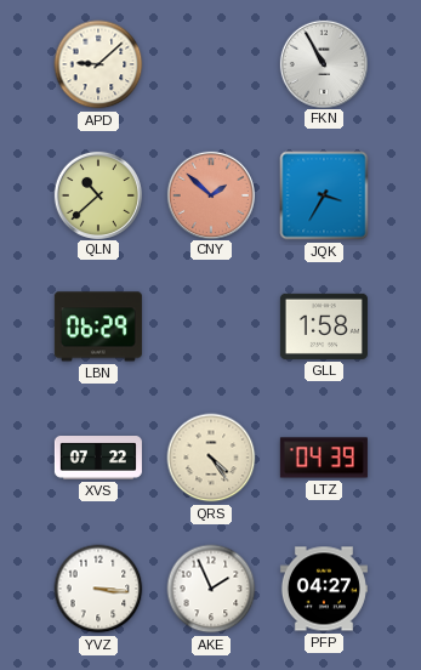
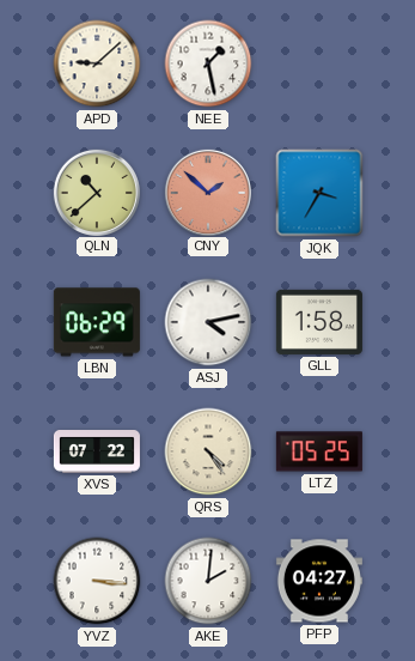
NEE: none -> 1:28 (208, 63)
FKN: 10:55 -> none (323, 63)
ASJ: none -> 4:13 (208, 322)
LTZ: 04:39 -> 05:25 (319, 451)
AKE: 1:56 -> 2:01 (208, 581)
